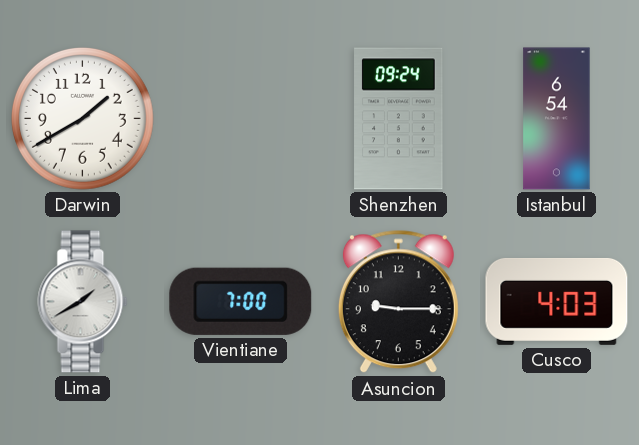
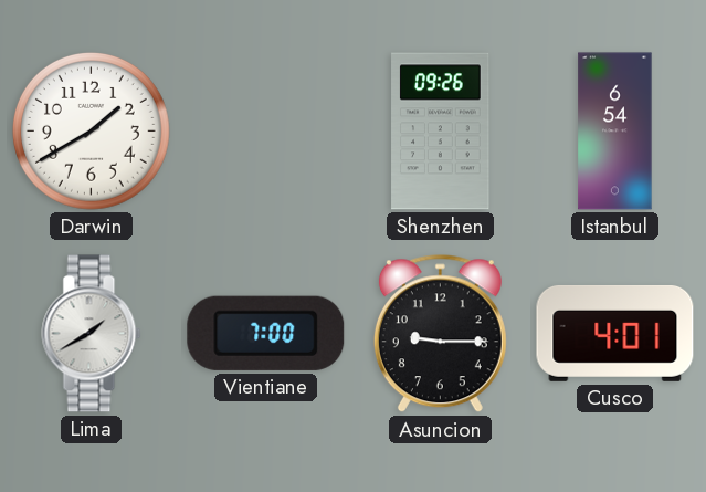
Shenzhen: 09:24 -> 09:26 (441, 132)
Cusco: 4:03 -> 4:01 (615, 333)
